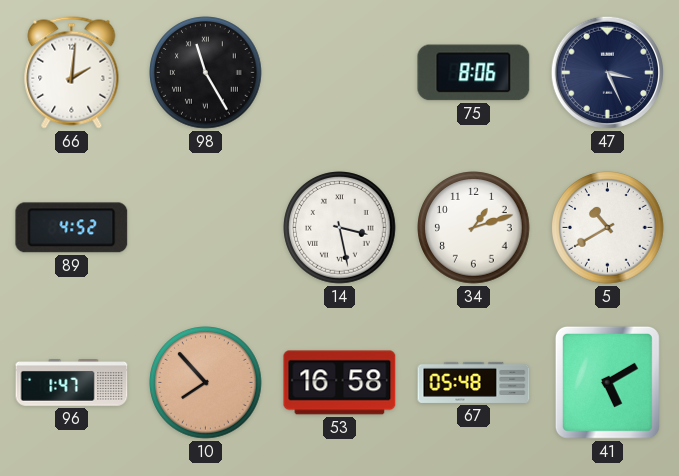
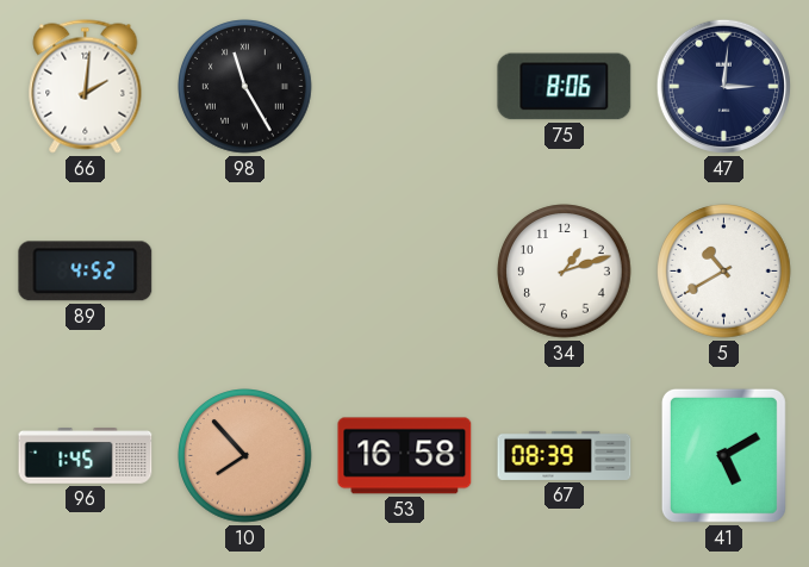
47: 3:26 -> 3:01 (723, 86)
14: 3:28 -> none (340, 228)
96: 1:47 -> 1:45 (86, 456)
67: 05:48 -> 08:39 (565, 455)
